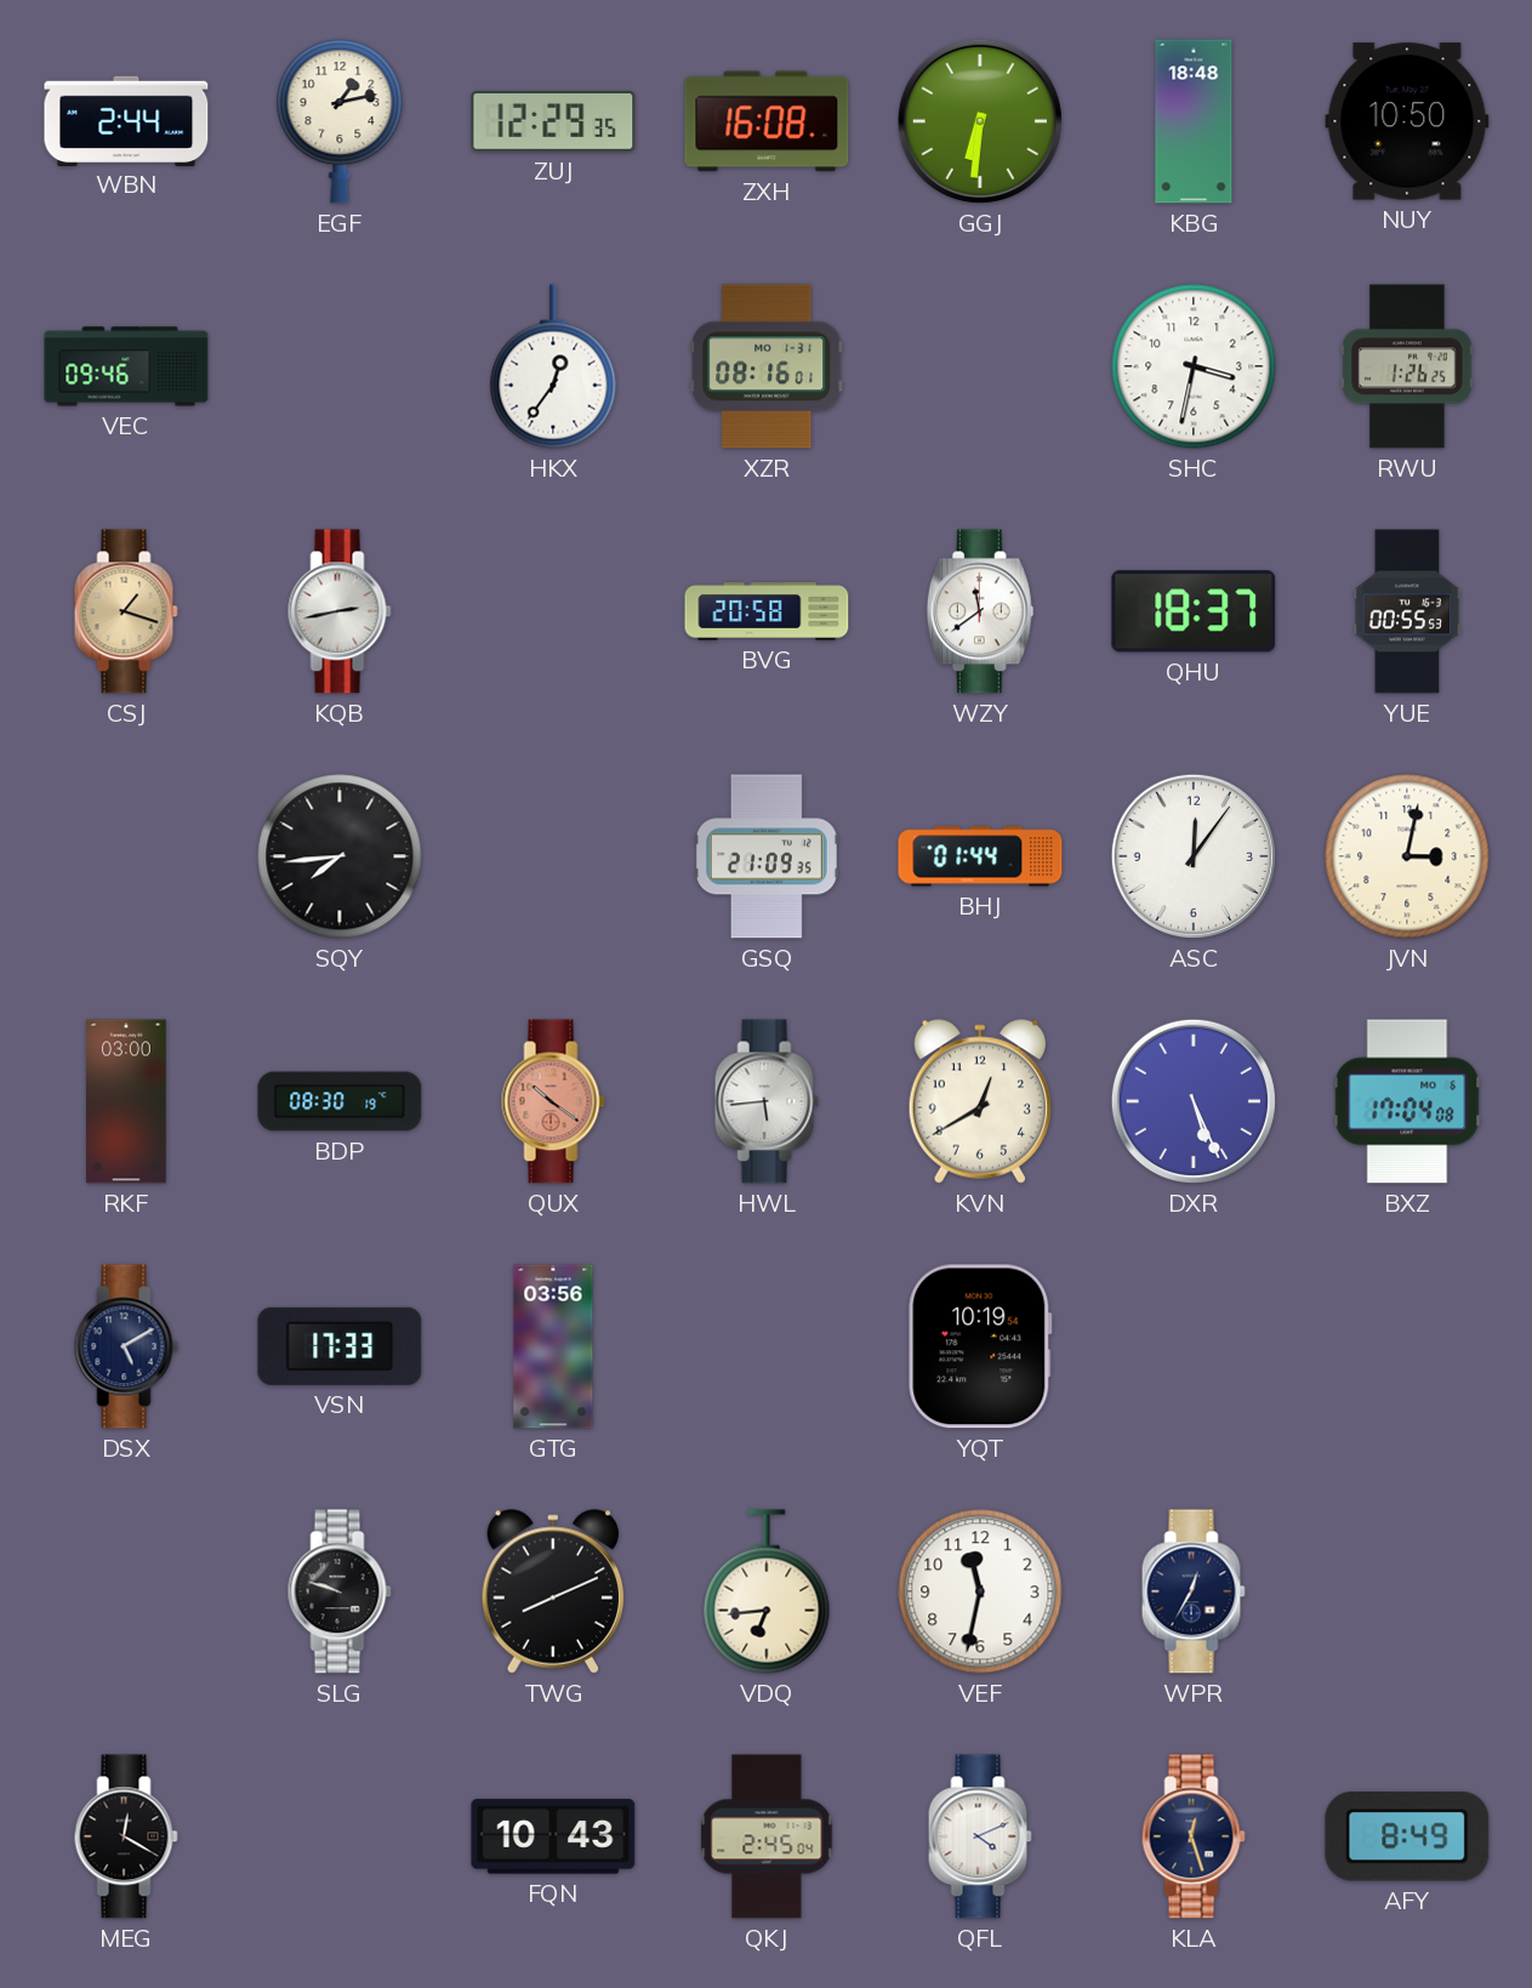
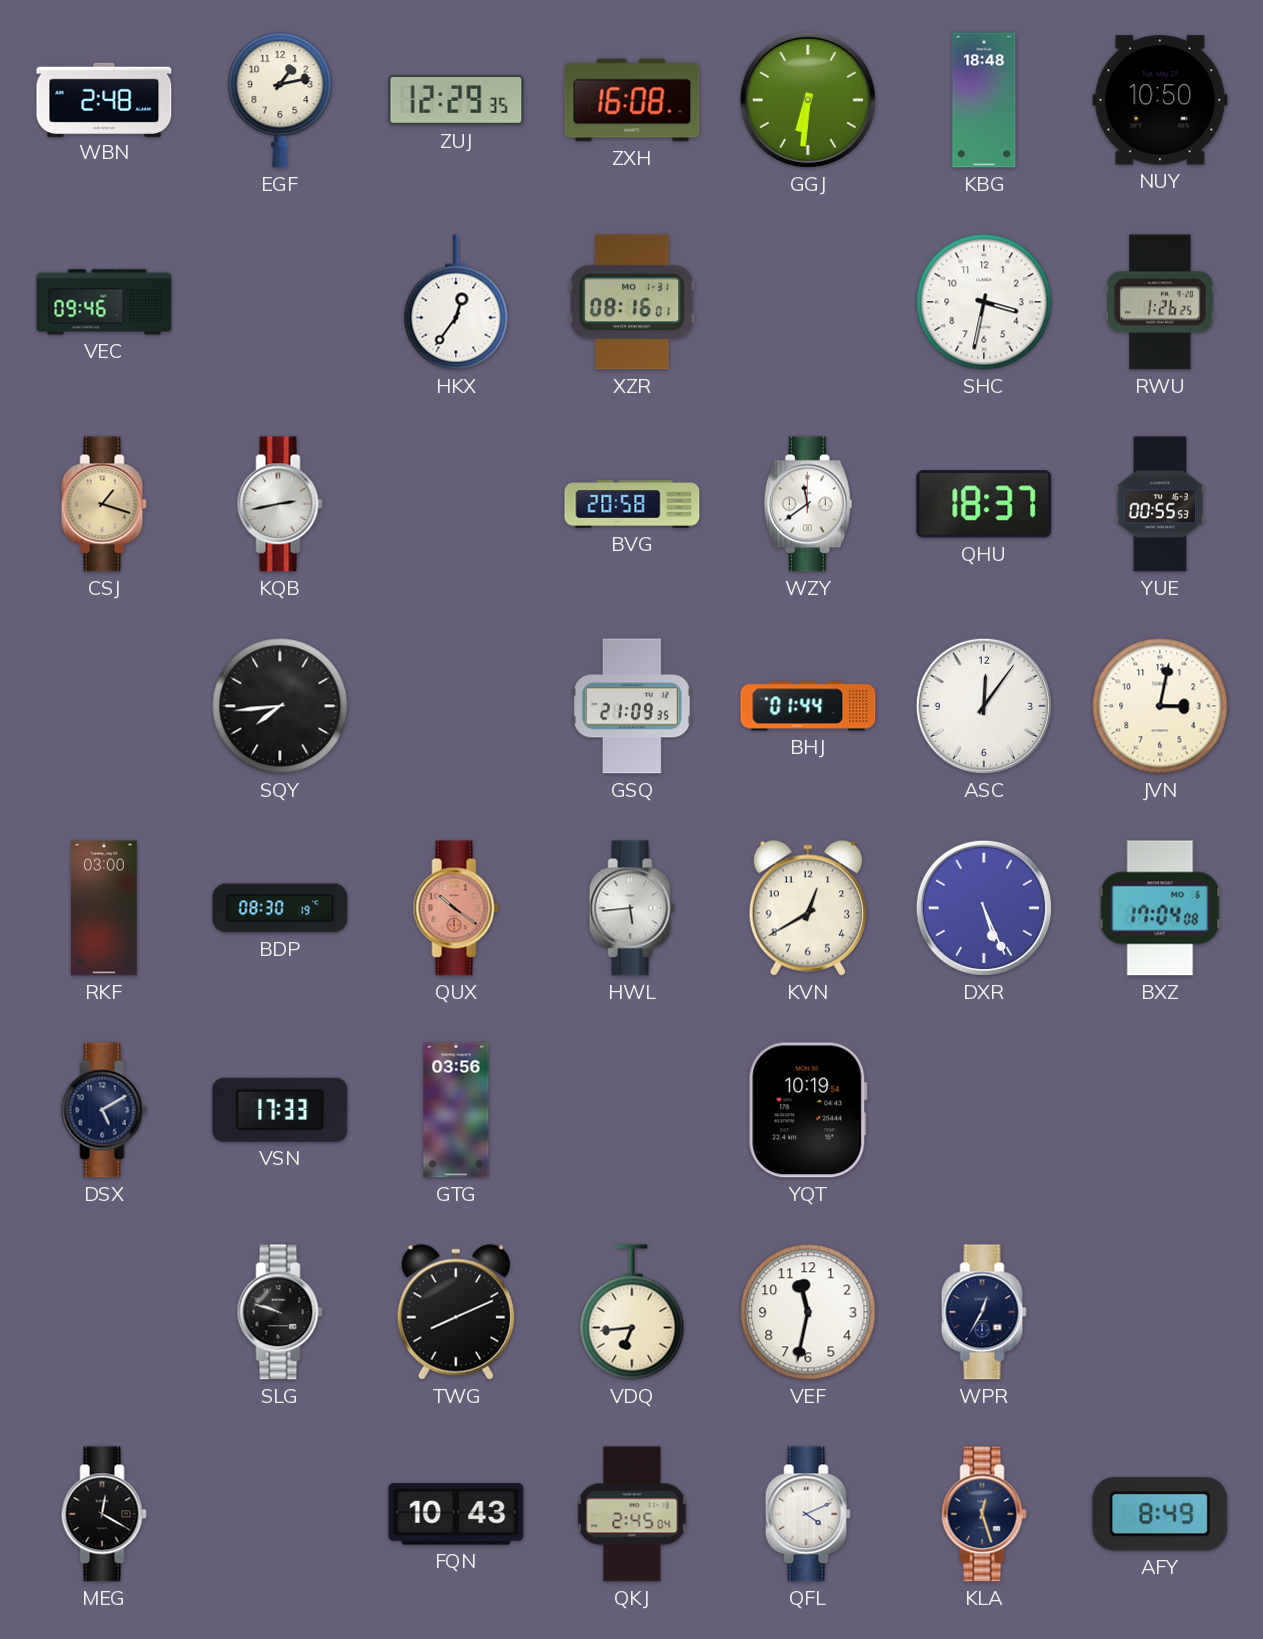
WBN: 2:44 -> 2:48 (104, 99)
